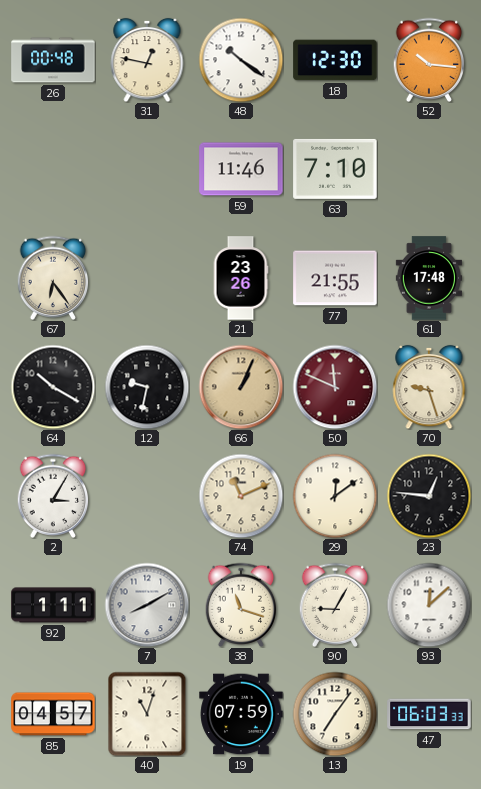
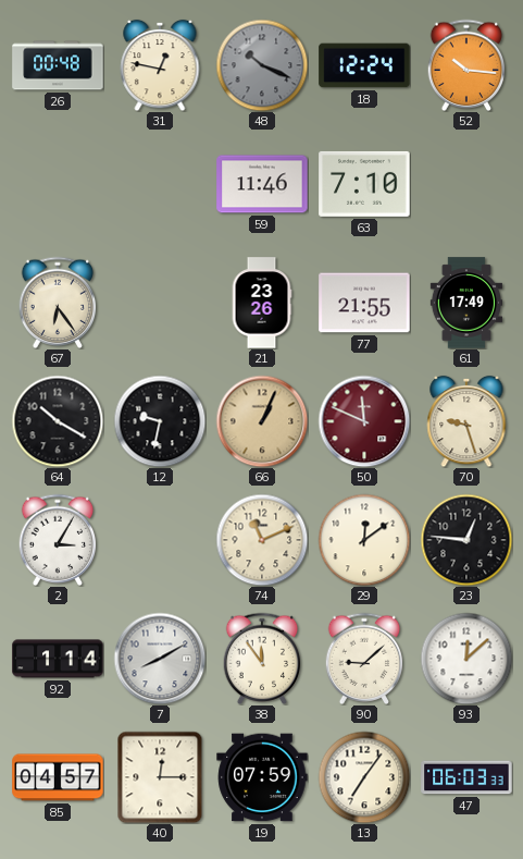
48: 10:21 -> 10:19 (262, 65)
48 dial: white -> grey (262, 65)
18: 12:30 -> 12:24 (364, 65)
61: 17:48 -> 17:49 (465, 303)
92: 1:11 -> 1:14 (58, 659)
38: 11:18 -> 11:54 (262, 658)
90: 9:05 -> 9:08 (364, 658)
40: 11:03 -> 12:15 (160, 777)
